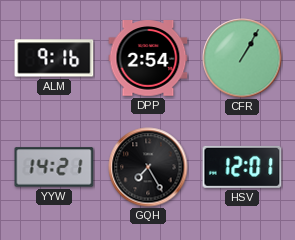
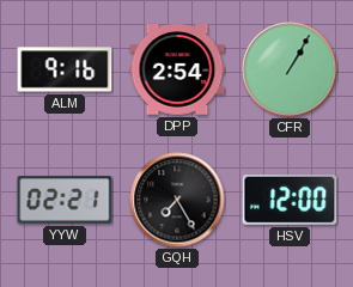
YYW: 14:21 -> 02:21 (65, 200)
HSV: 12:01 -> 12:00 (290, 200)
